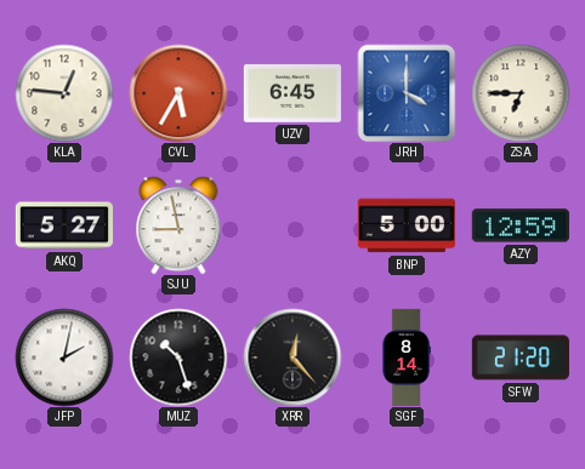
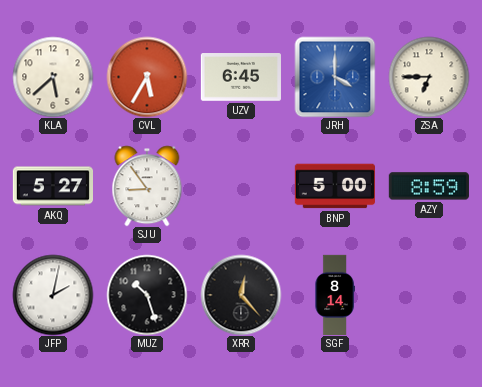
KLA: 12:46 -> 5:38 (53, 77)
SJU: 8:58 -> 8:54 (147, 186)
AZY: 12:59 -> 8:59 (429, 186)
SFW: 21:20 -> none (521, 358)
